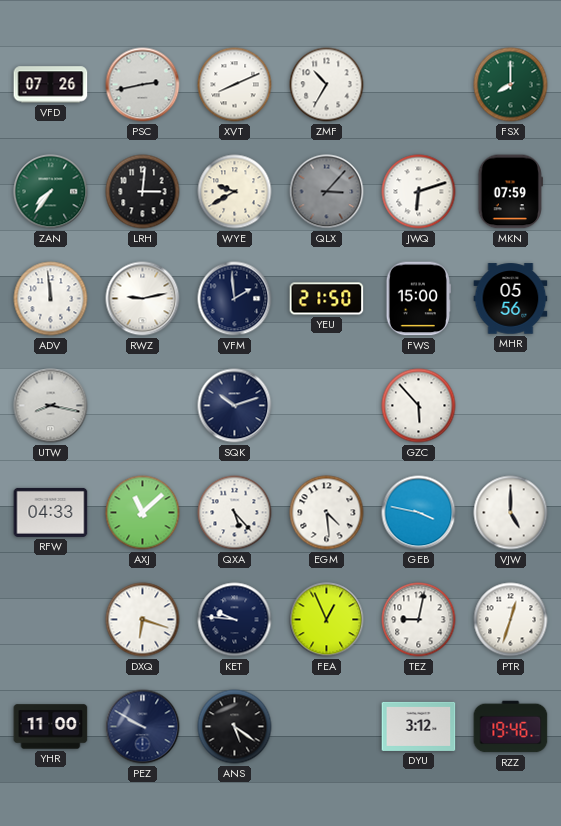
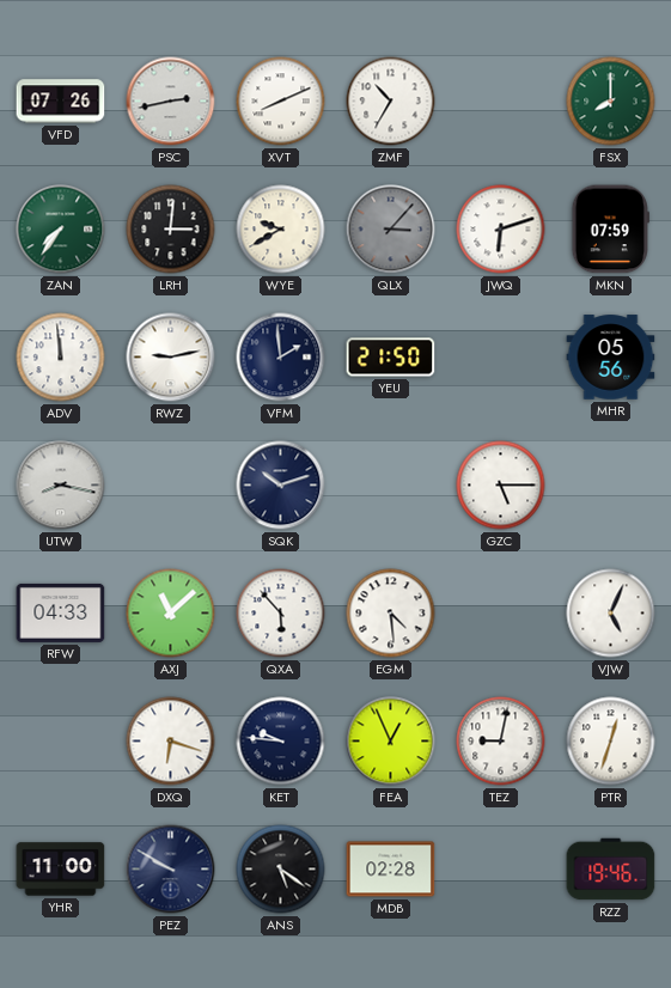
FWS: 15:00 -> none (418, 299)
GZC: 5:53 -> 5:15 (501, 486)
QXA: 5:23 -> 5:53 (281, 614)
GEB: 3:47 -> none (419, 513)
VJW: 5:00 -> 5:04 (611, 614)
MDB: none -> 02:28 (391, 870)
DYU: 3:12 -> none (419, 726)
